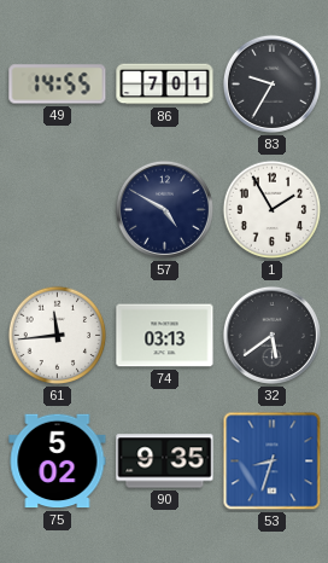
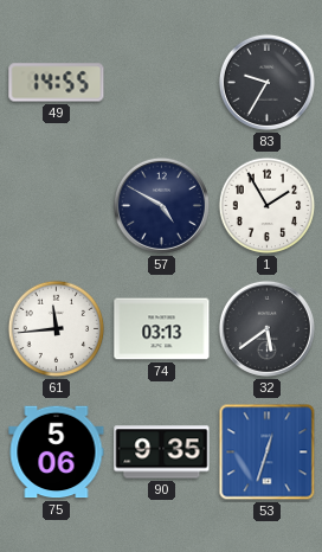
86: 7:01 -> none (165, 85)
75: 5:02 -> 5:06 (57, 452)
53: 8:33 -> 12:33 (268, 452)
